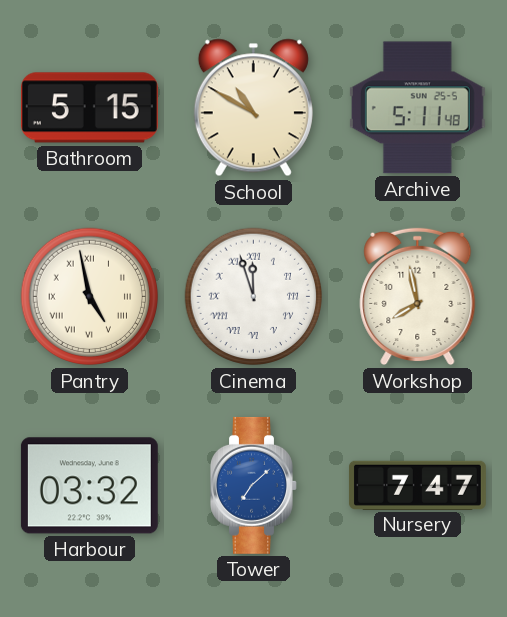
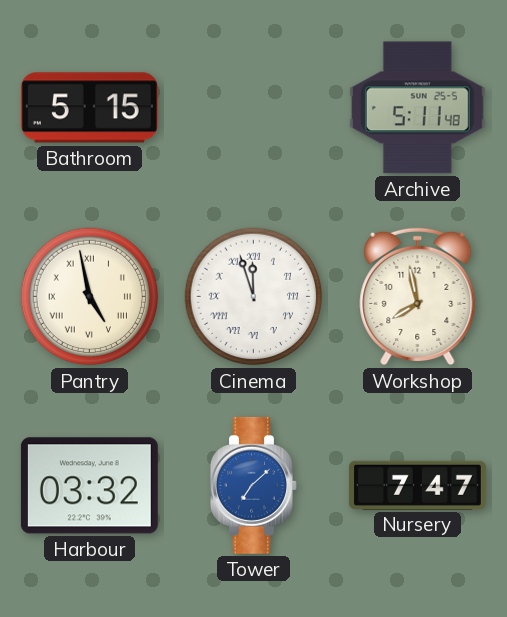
School: 10:50 -> none (253, 108)
